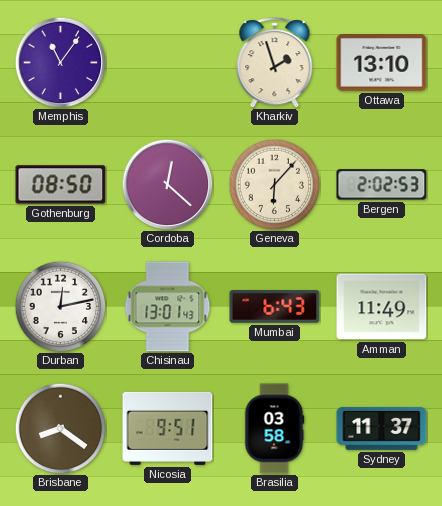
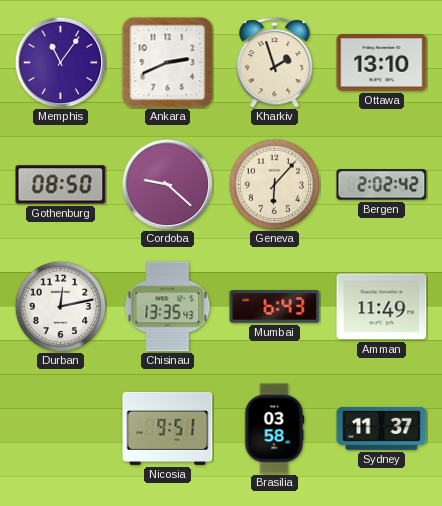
Ankara: none -> 2:41 (168, 63)
Cordoba: 12:22 -> 9:22 (167, 184)
Bergen: 2:02:53 -> 2:02:42 (382, 185)
Chisinau: 13:01 -> 13:35 (168, 307)
Brisbane: 8:21 -> none (60, 428)
